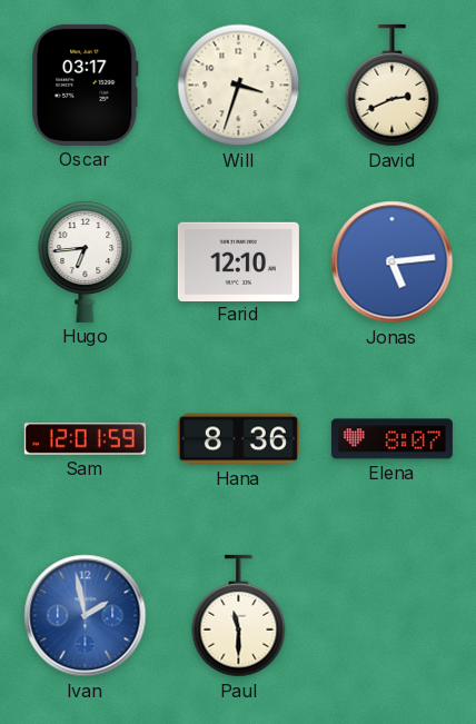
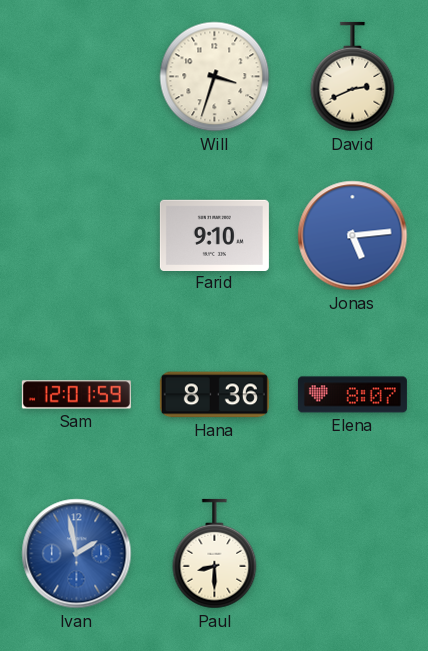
Oscar: 03:17 -> none (86, 85)
Hugo: 6:44 -> none (86, 261)
Farid: 12:10 -> 9:10 (214, 235)
Paul: 11:30 -> 8:30 (215, 554)
